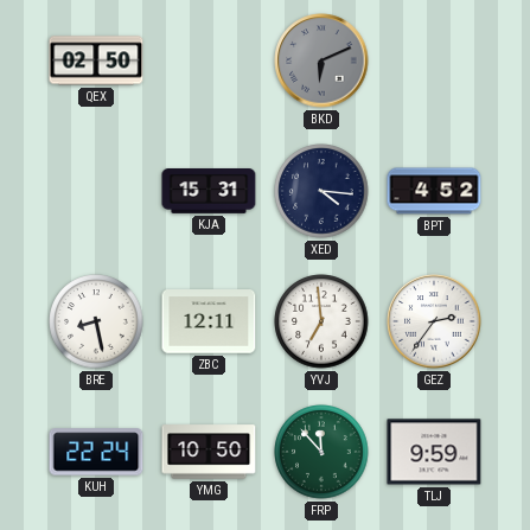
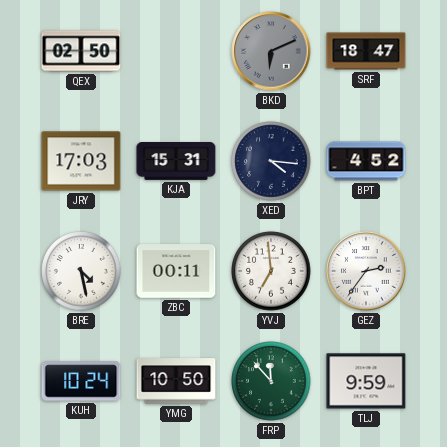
SRF: none -> 18:47 (366, 51)
JRY: none -> 17:03 (81, 161)
BRE: 8:28 -> 4:28 (81, 271)
ZBC: 12:11 -> 00:11 (176, 271)
KUH: 22:24 -> 10:24 (81, 381)
